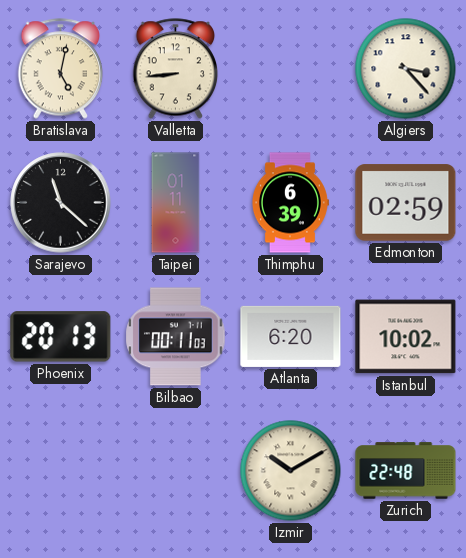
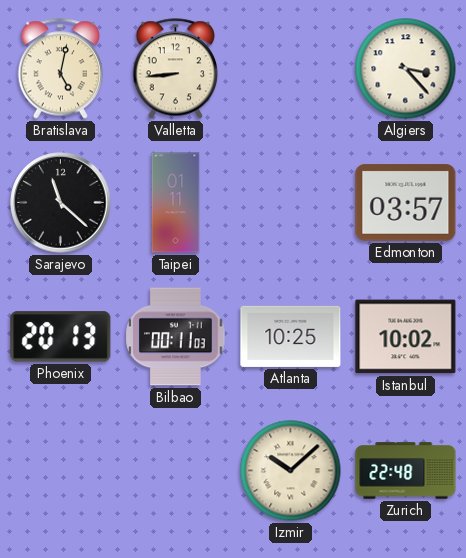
Thimphu: 6:39 -> none (290, 203)
Edmonton: 02:59 -> 03:57 (406, 203)
Atlanta: 6:20 -> 10:25 (291, 336)
Izmir: 10:10 -> 10:08 (291, 471)
